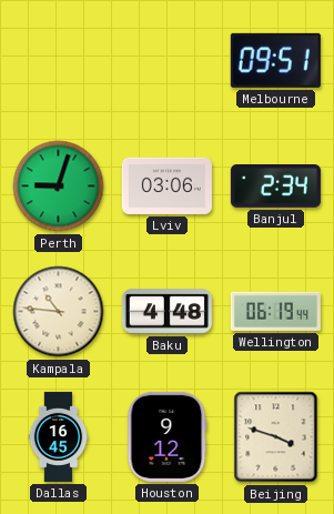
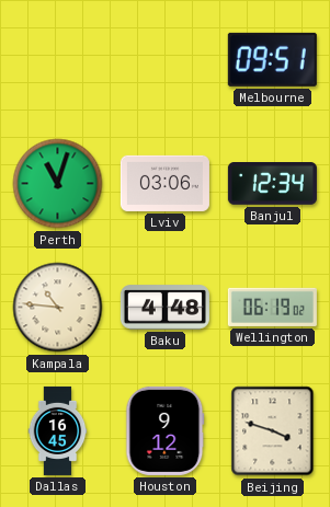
Perth: 9:03 -> 11:03 (58, 184)
Banjul: 2:34 -> 12:34 (272, 184)
Wellington: 06:19:44 -> 06:19:02 (272, 307)
